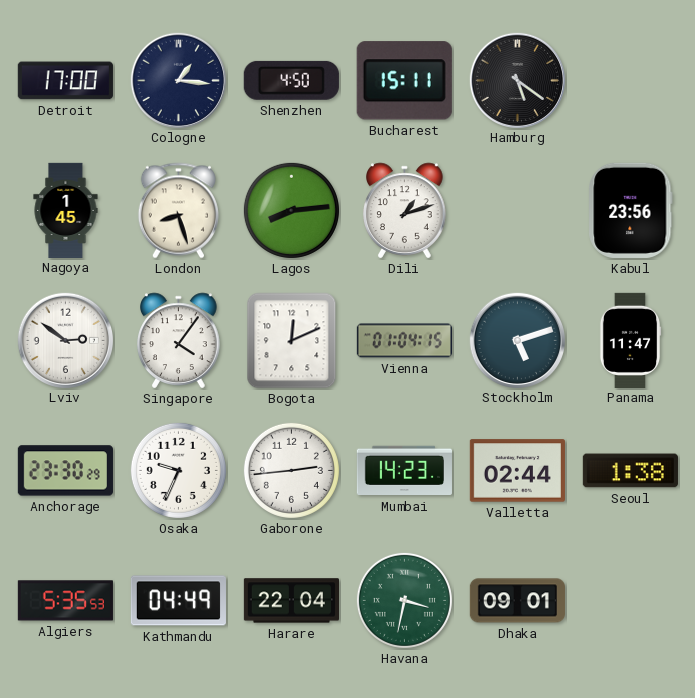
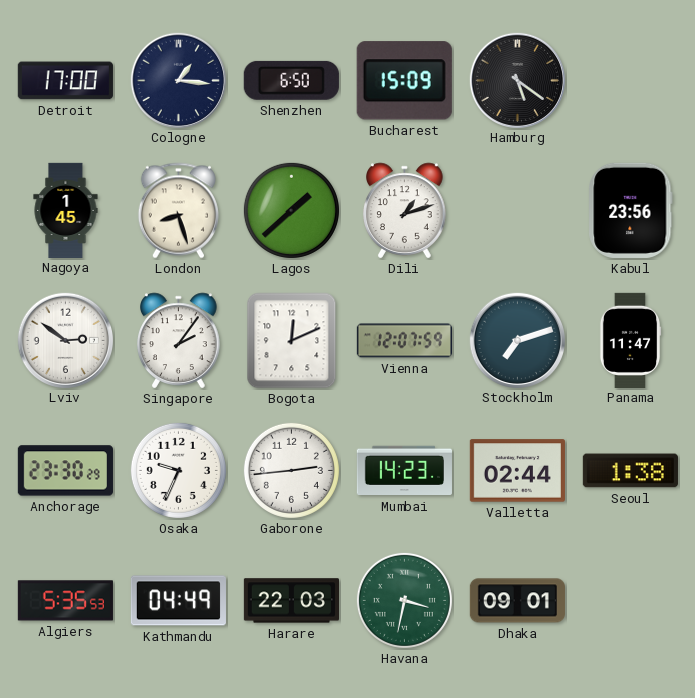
Shenzhen: 4:50 -> 6:50 (291, 80)
Bucharest: 15:11 -> 15:09 (404, 81)
Lagos: 8:14 -> 1:38 (291, 210)
Singapore: 4:06 -> 2:06 (179, 341)
Vienna: 01:04 -> 12:07 (404, 341)
Stockholm: 5:12 -> 7:12 (517, 340)
Harare: 22:04 -> 22:03 (291, 601)
